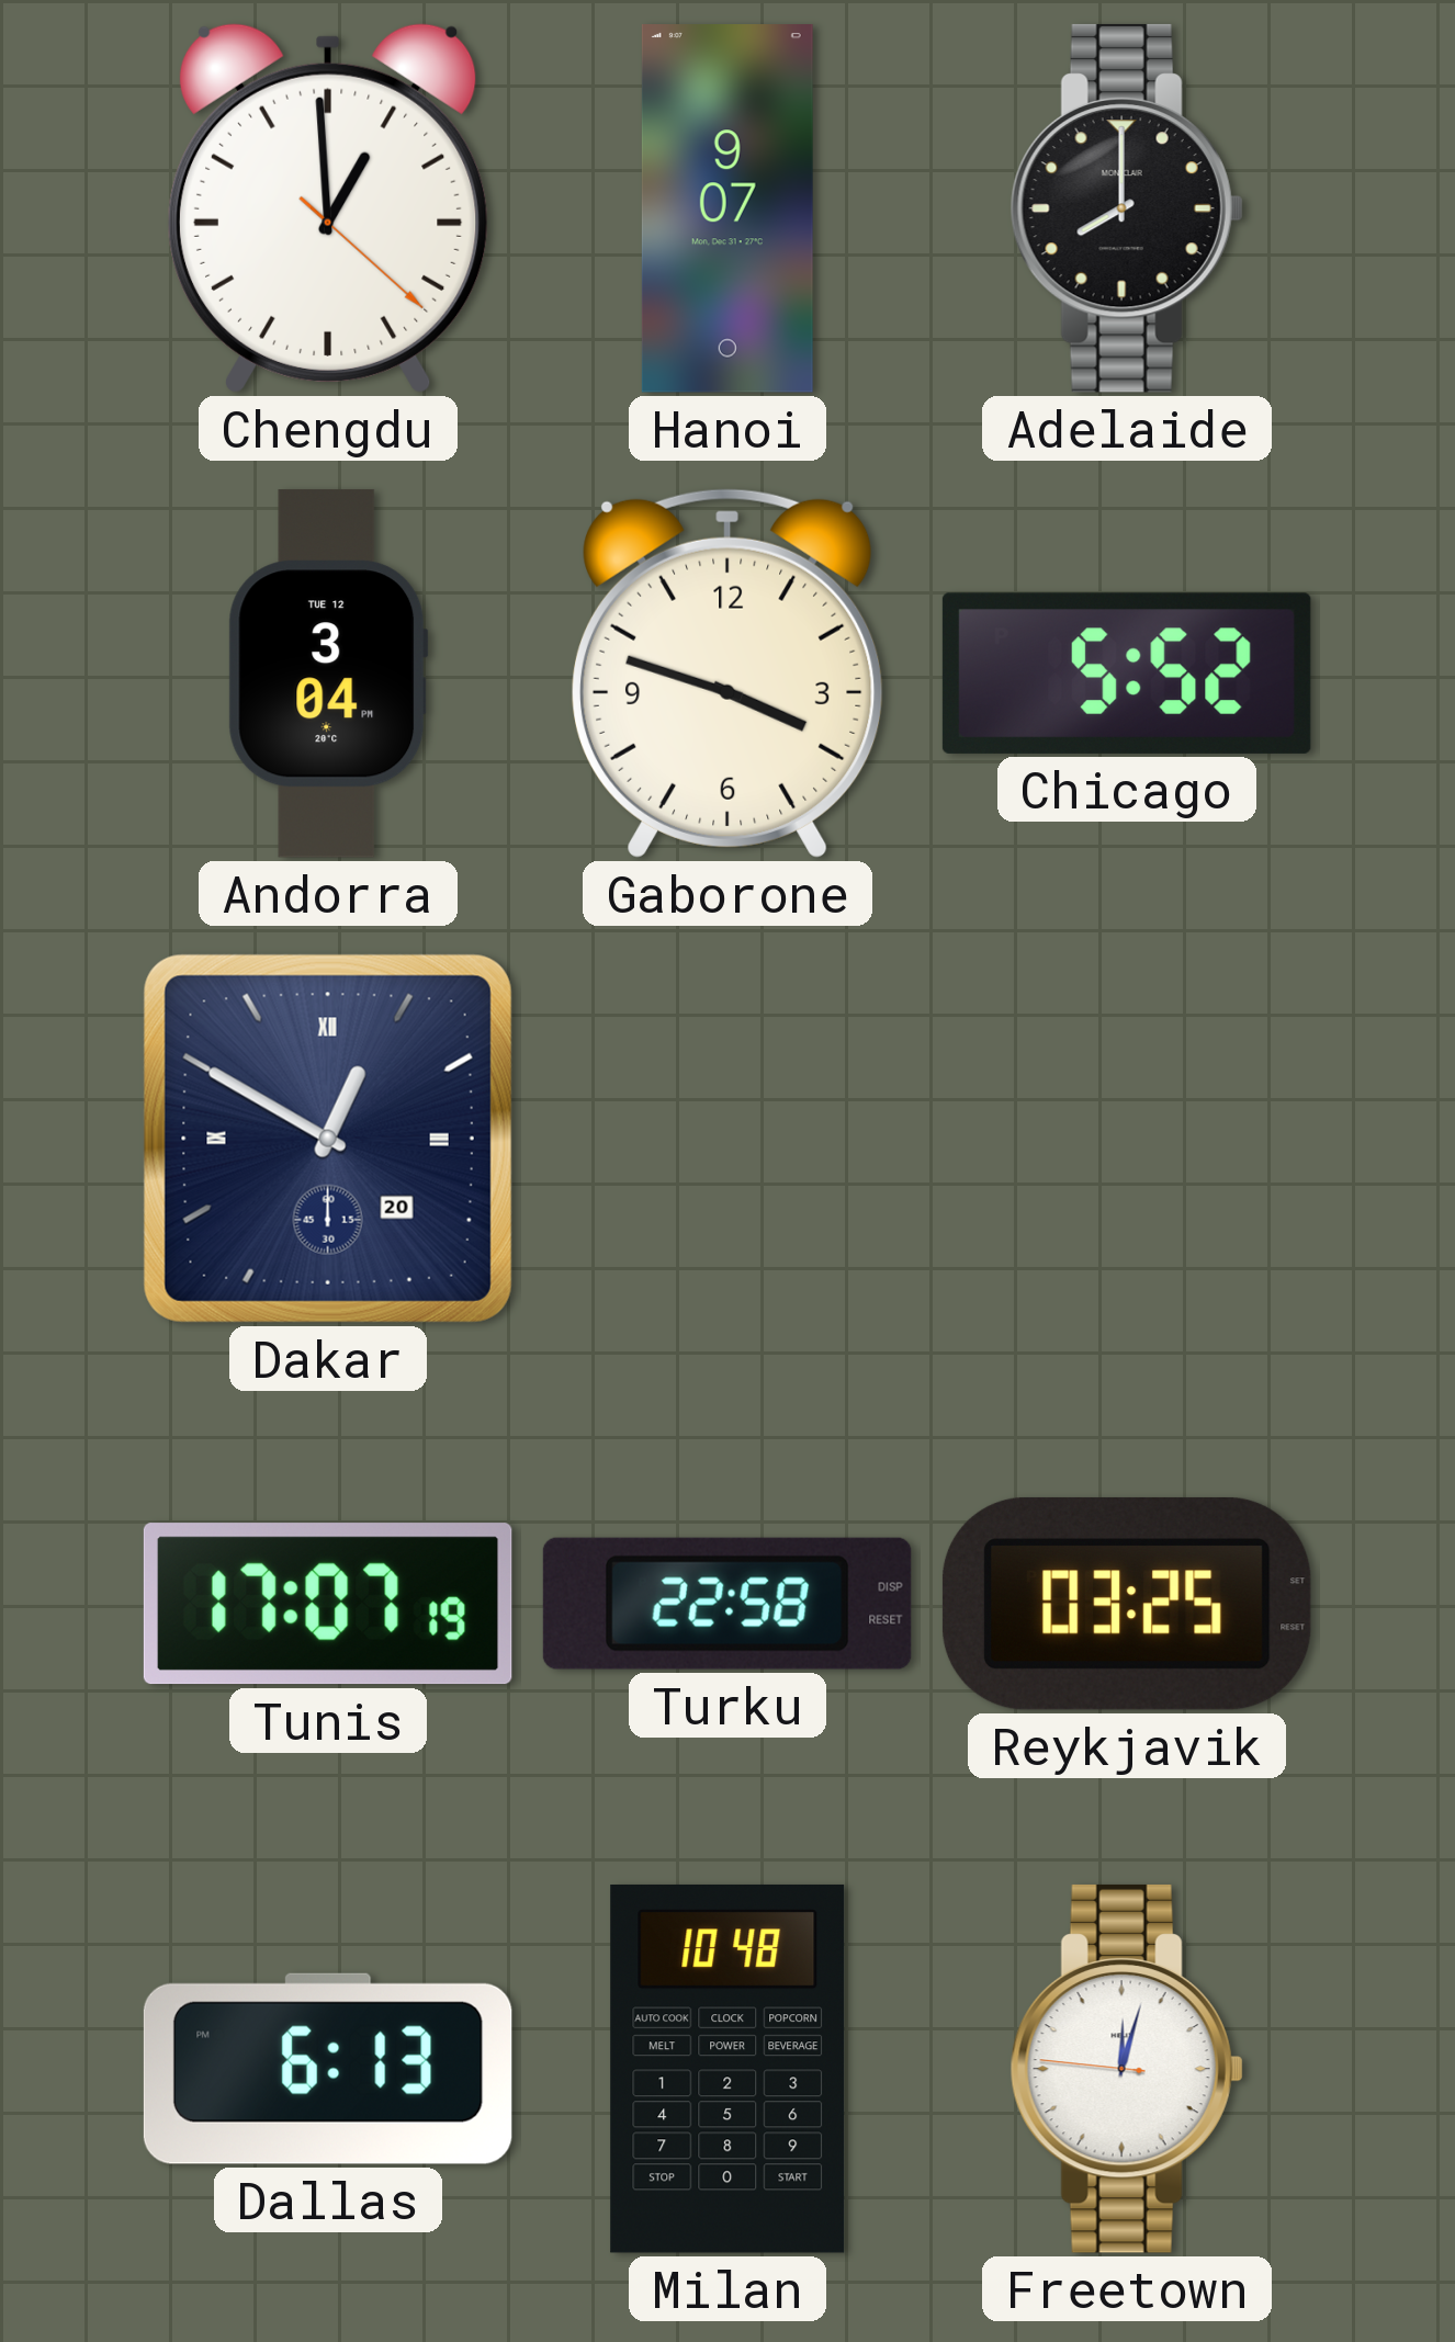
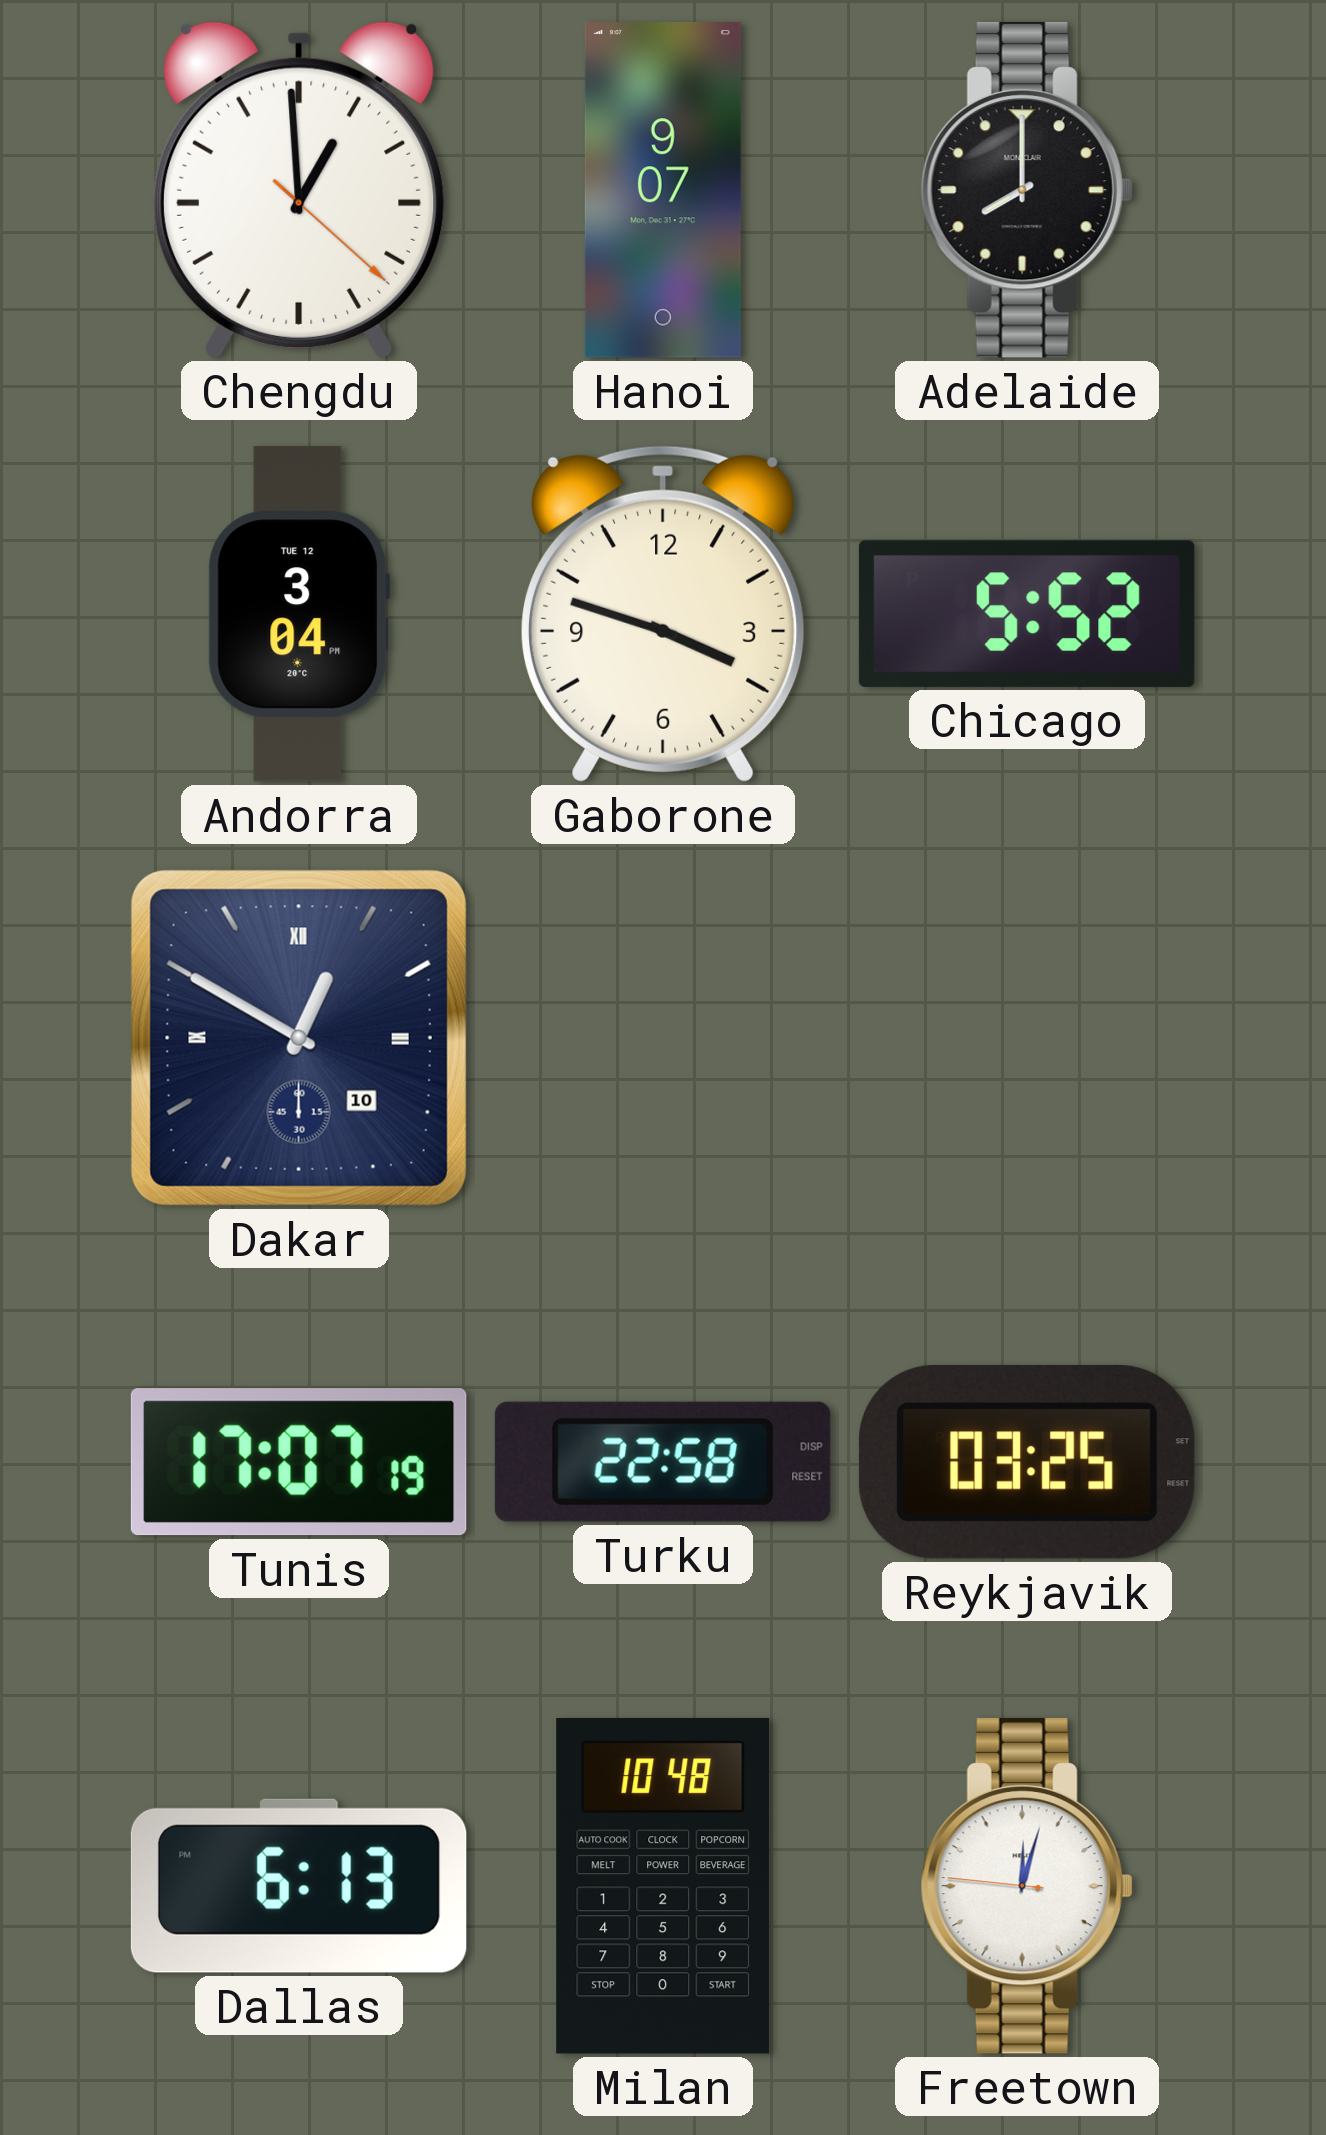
Dakar date: 20 -> 10 (299, 1038)
